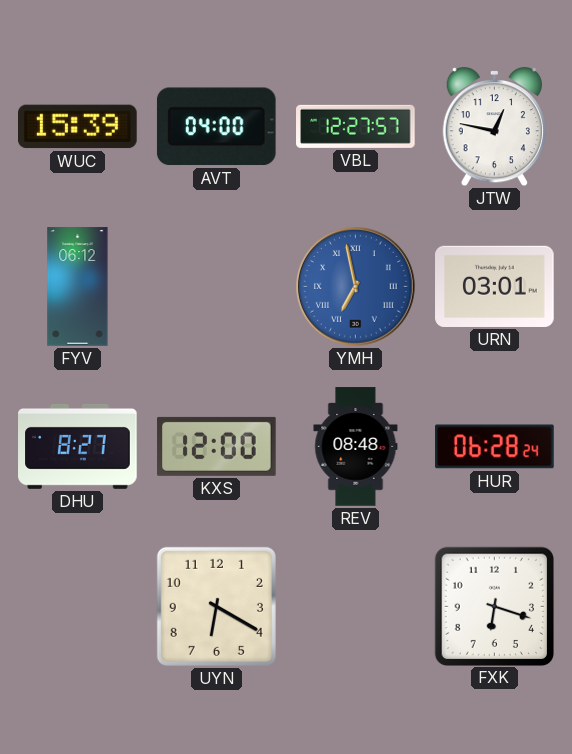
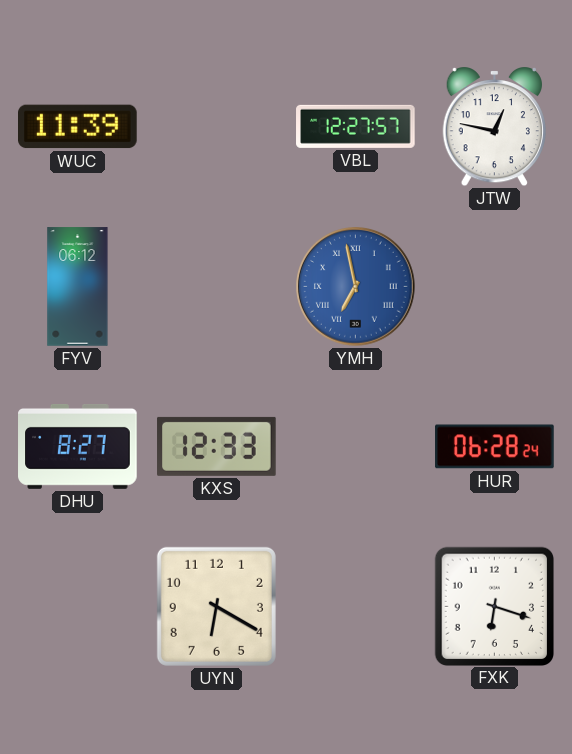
WUC: 15:39 -> 11:39 (78, 127)
AVT: 04:00 -> none (216, 127)
URN: 03:01 -> none (495, 286)
KXS: 12:00 -> 12:33 (217, 446)
REV: 08:48 -> none (356, 447)
